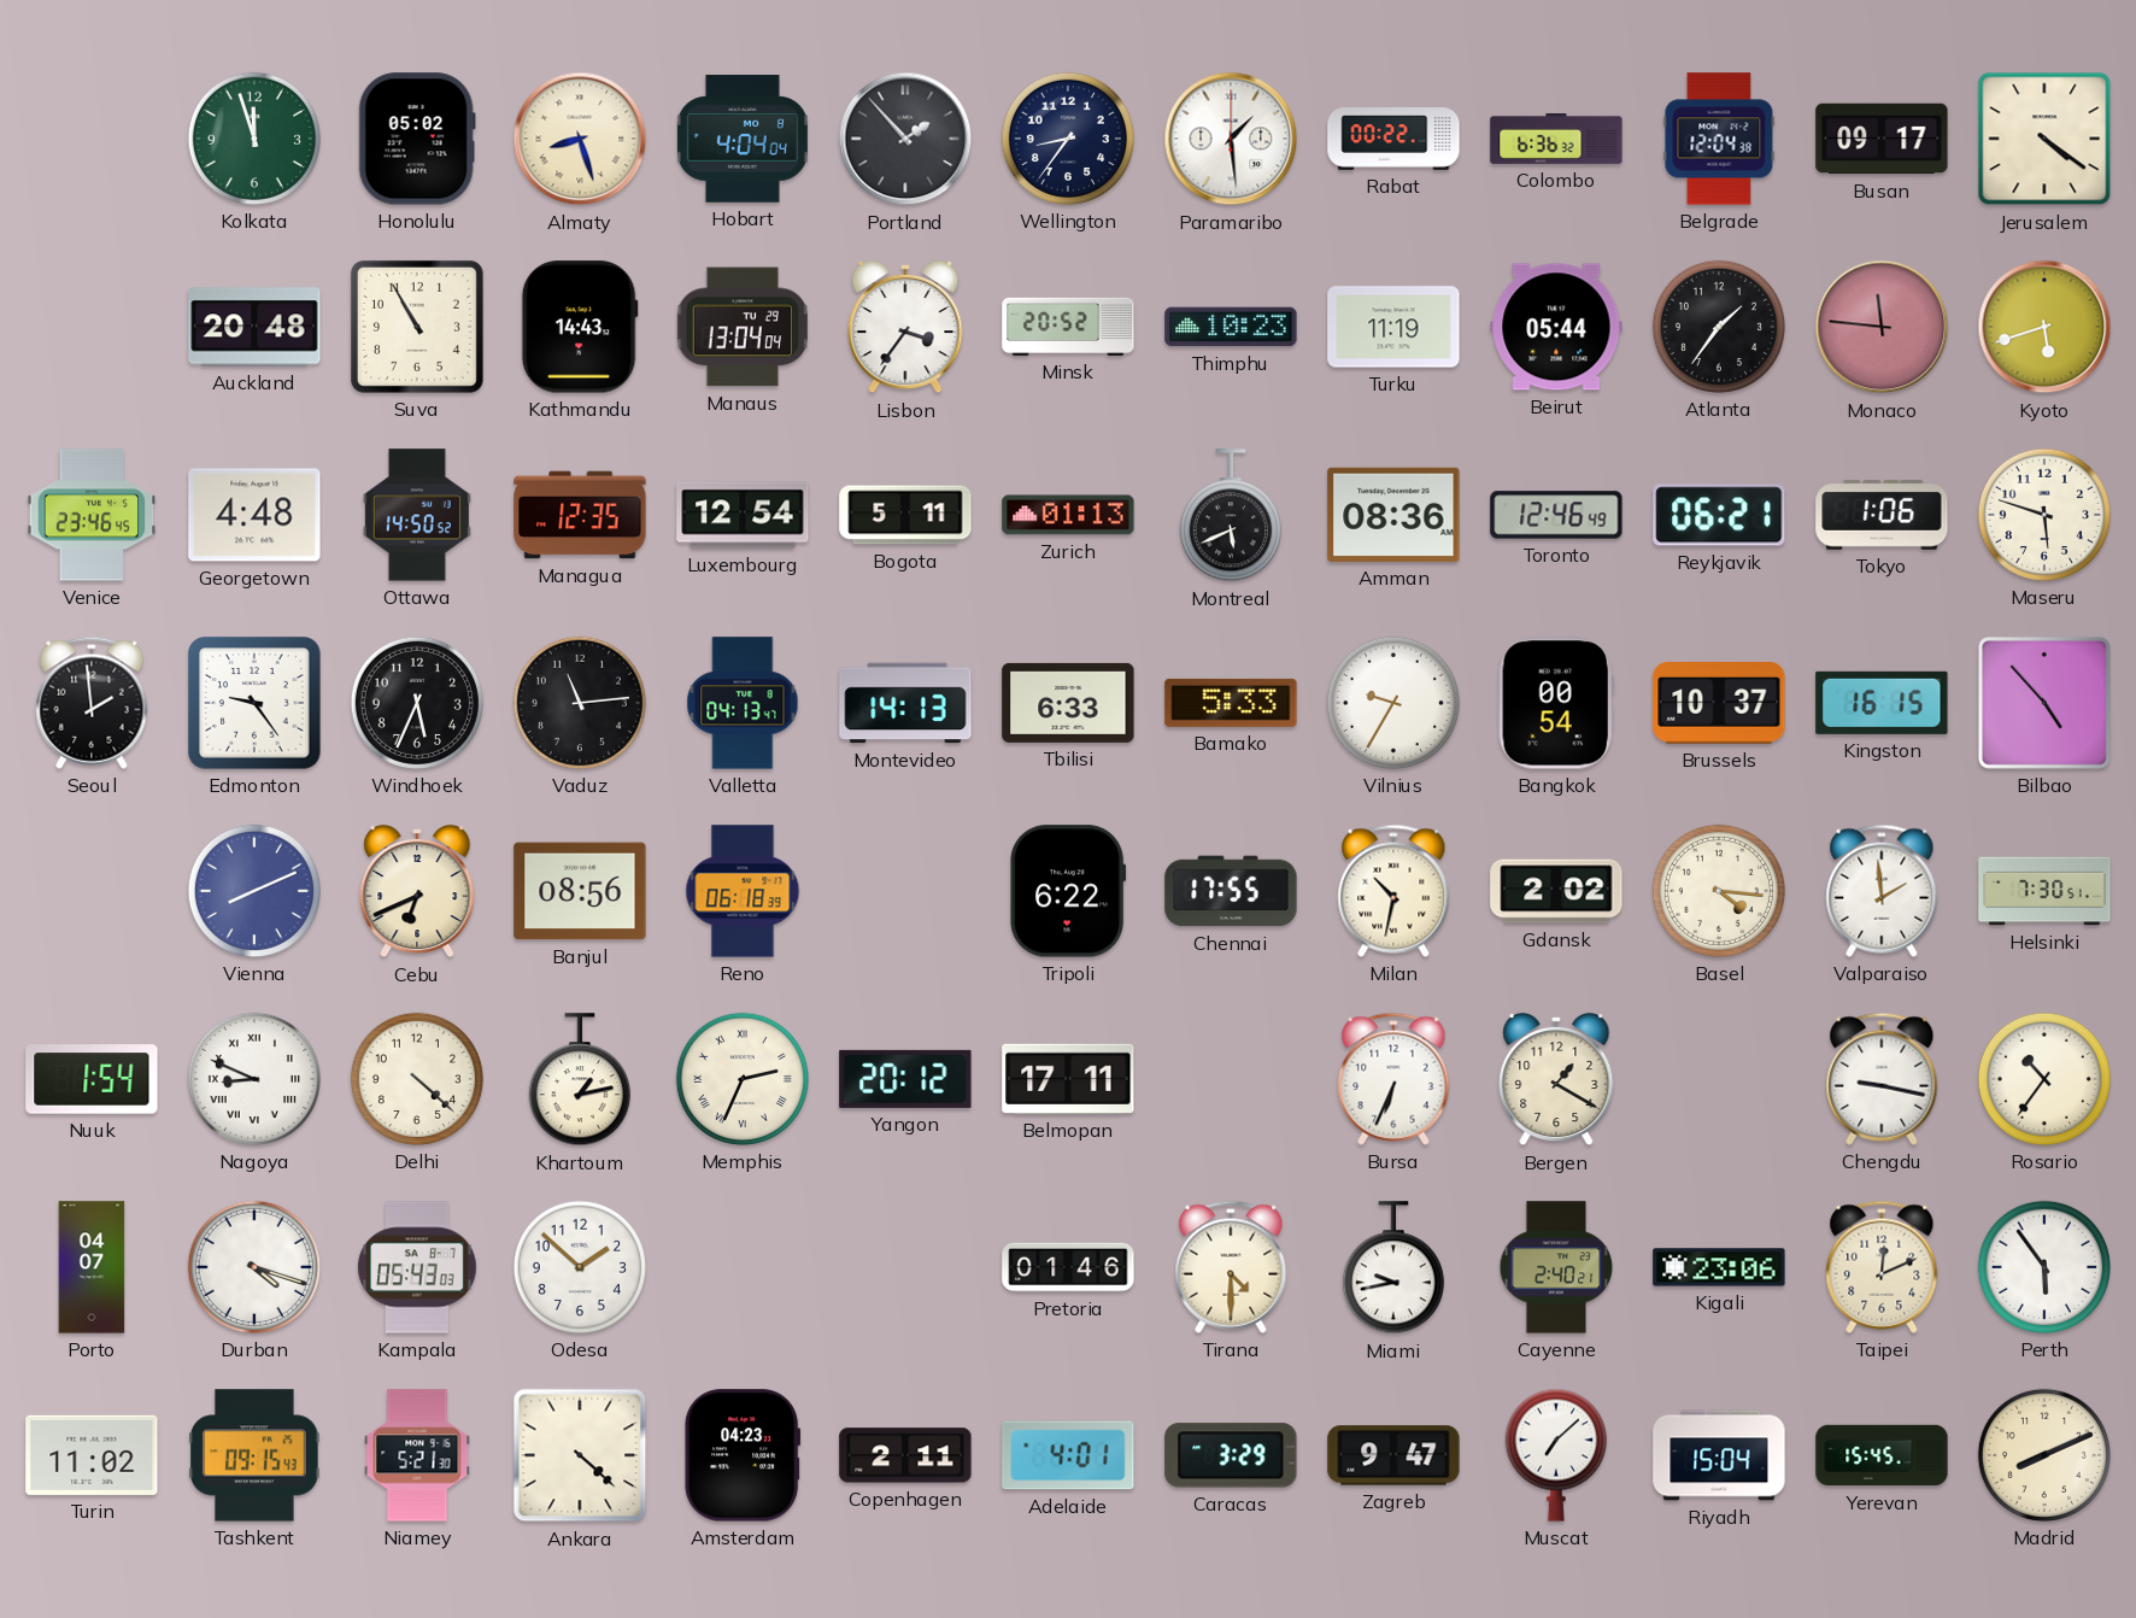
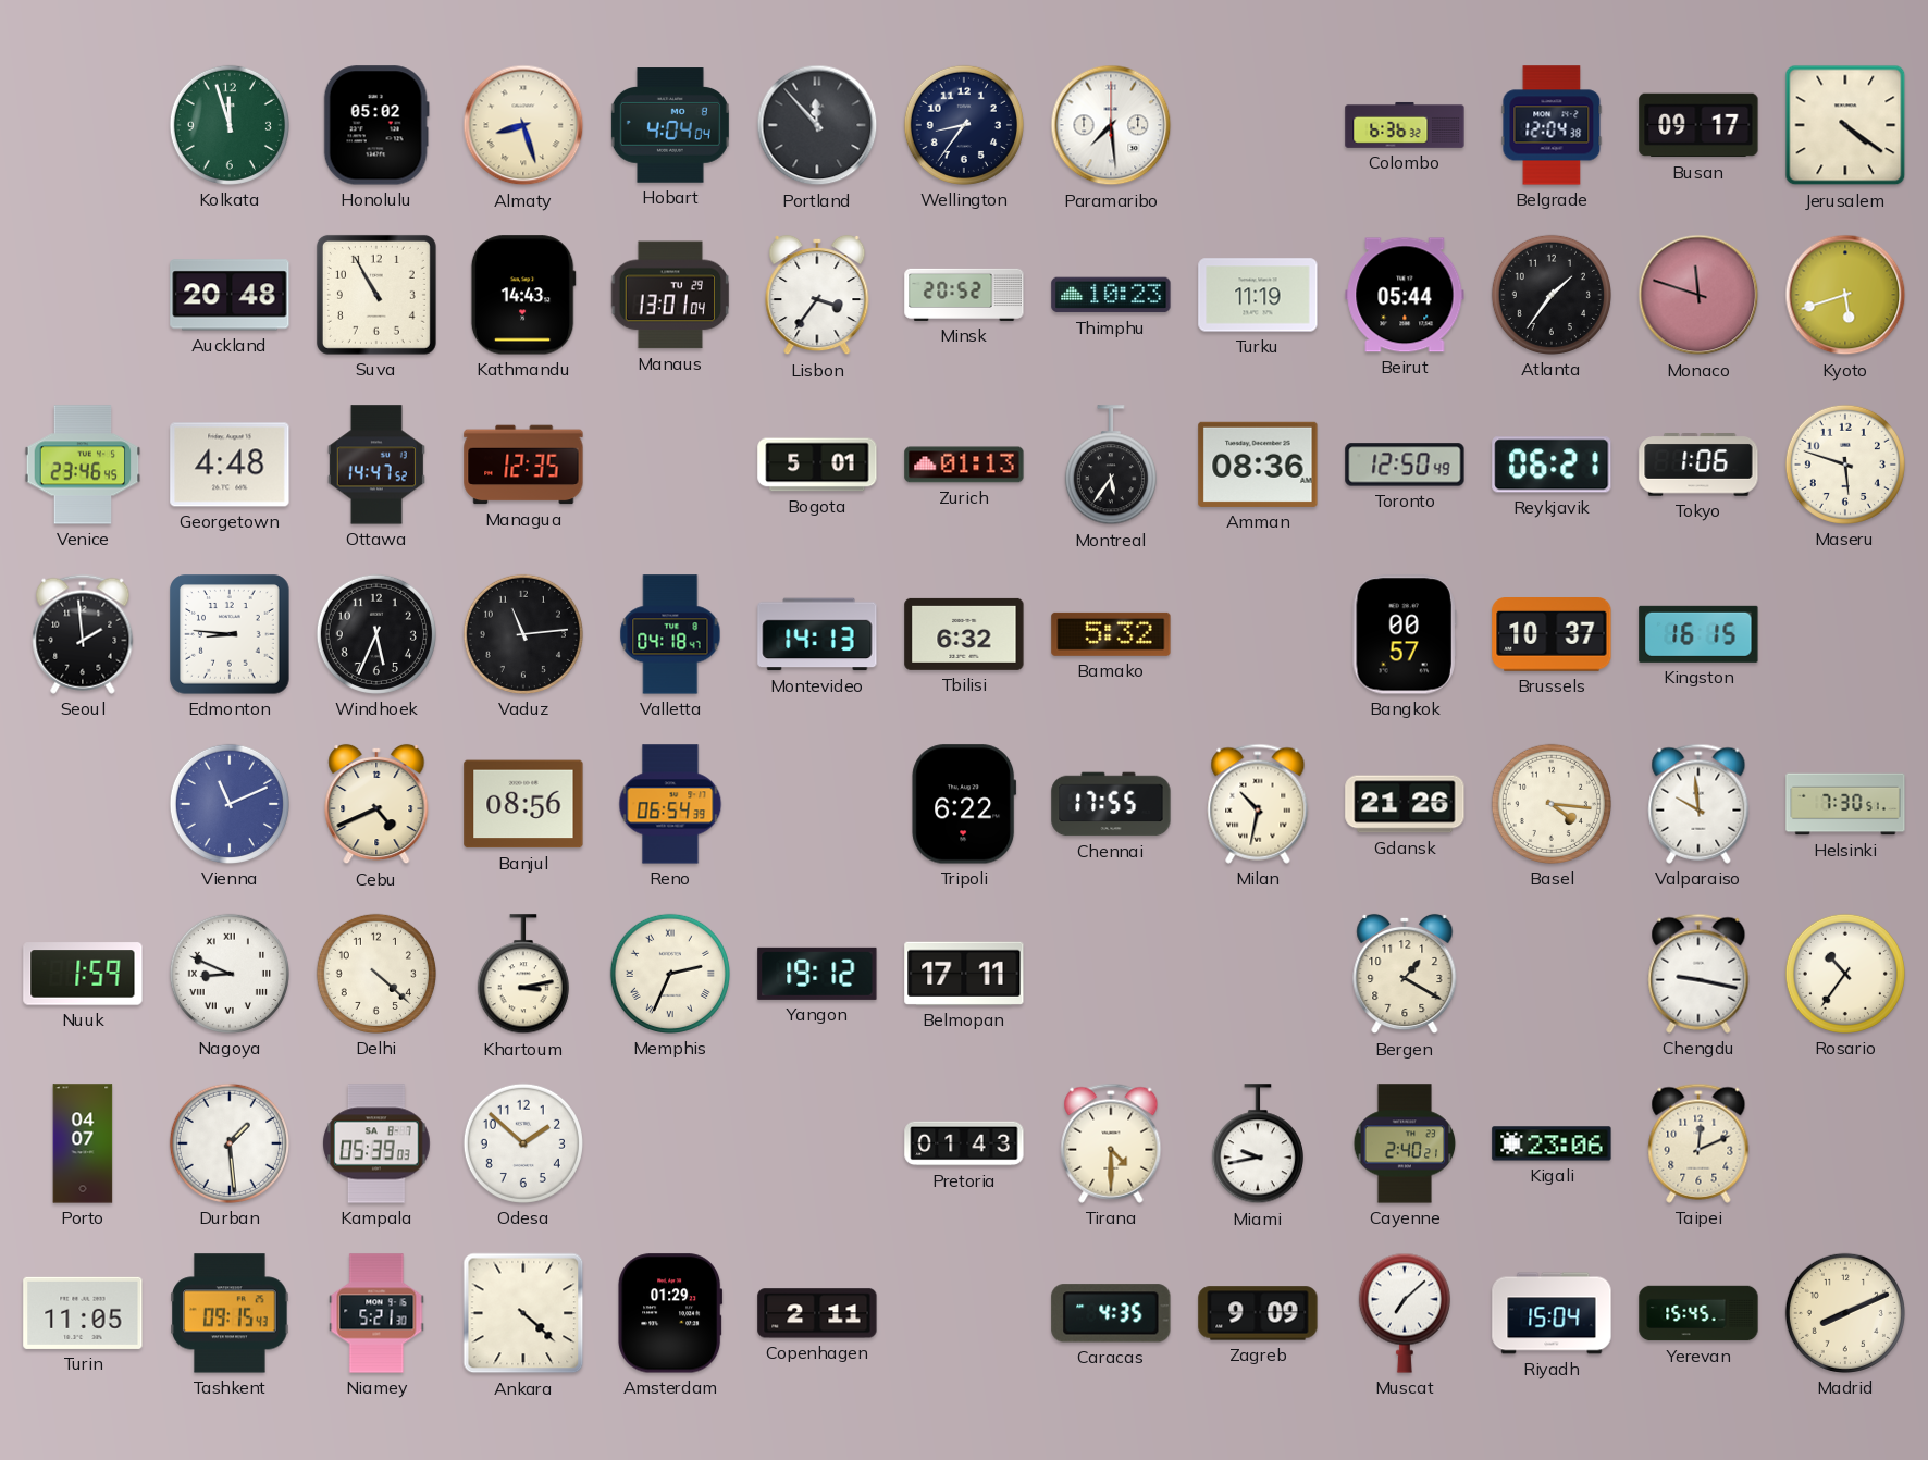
Portland: 1:53 -> 11:53 (817, 125)
Paramaribo: 1:29 -> 7:29 (1111, 125)
Rabat: 00:22 -> none (1393, 140)
Manaus: 13:04 -> 13:01 (669, 295)
Monaco: 11:46 -> 11:48 (1698, 295)
Ottawa: 14:50 -> 14:47 (376, 465)
Luxembourg: 12:54 -> none (743, 515)
Bogota: 5:11 -> 5:01 (817, 465)
Montreal: 5:41 -> 5:36 (1111, 466)
Toronto: 12:46 -> 12:50 (1405, 465)
Edmonton: 9:24 -> 8:46 (230, 634)
Valletta: 04:13 -> 04:18 (670, 634)
Tbilisi: 6:33 -> 6:32 (964, 634)
Bamako: 5:33 -> 5:32 (1111, 634)
Vilnius: 9:35 -> none (1393, 703)
Bangkok: 00:54 -> 00:57 (1405, 634)
Bilbao: 4:53 -> none (2044, 703)
Vienna: 8:11 -> 11:11 (230, 804)
Cebu: 6:41 -> 4:41 (376, 804)
Reno: 06:18 -> 06:54 (670, 804)
Gdansk: 2:02 -> 21:26 (1405, 804)
Valparaiso: 1:59 -> 9:59 (1698, 804)
Nuuk: 1:54 -> 1:59 (83, 974)
Khartoum: 1:13 -> 3:13 (523, 975)
Yangon: 20:12 -> 19:12 (817, 974)
Bursa: 6:34 -> none (1393, 1079)
Durban: 4:18 -> 1:29 (230, 1143)
Kampala: 05:43 -> 05:39 (376, 1143)
Pretoria: 01:46 -> 01:43 (964, 1143)
Perth: 5:54 -> none (2044, 1267)
Turin: 11:02 -> 11:05 (83, 1313)
Amsterdam: 04:23 -> 01:29 (670, 1313)
Adelaide: 4:01 -> none (1068, 1455)
Caracas: 3:29 -> 4:35 (1111, 1313)
Zagreb: 9:47 -> 9:09 (1258, 1313)
